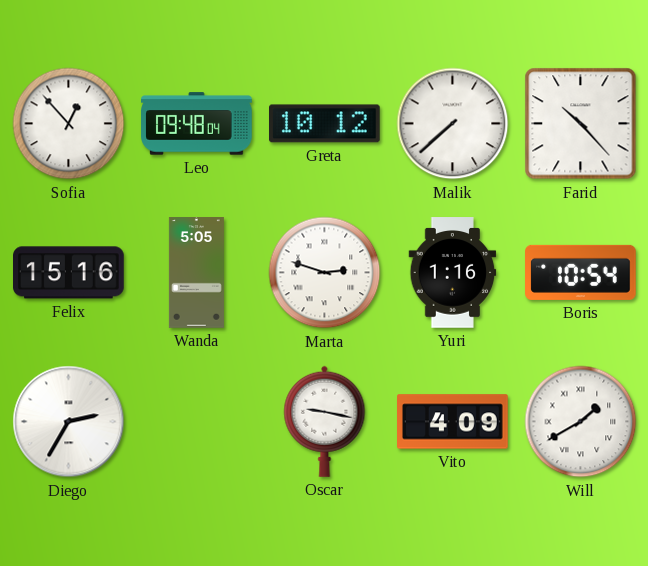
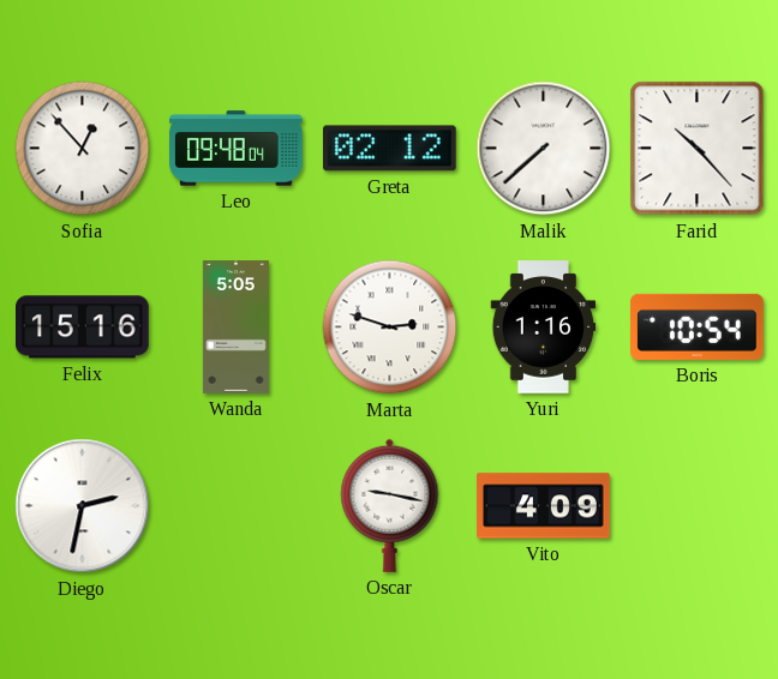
Greta: 10:12 -> 02:12 (390, 149)
Diego: 2:35 -> 2:32 (83, 506)
Will: 1:40 -> none (581, 422)
